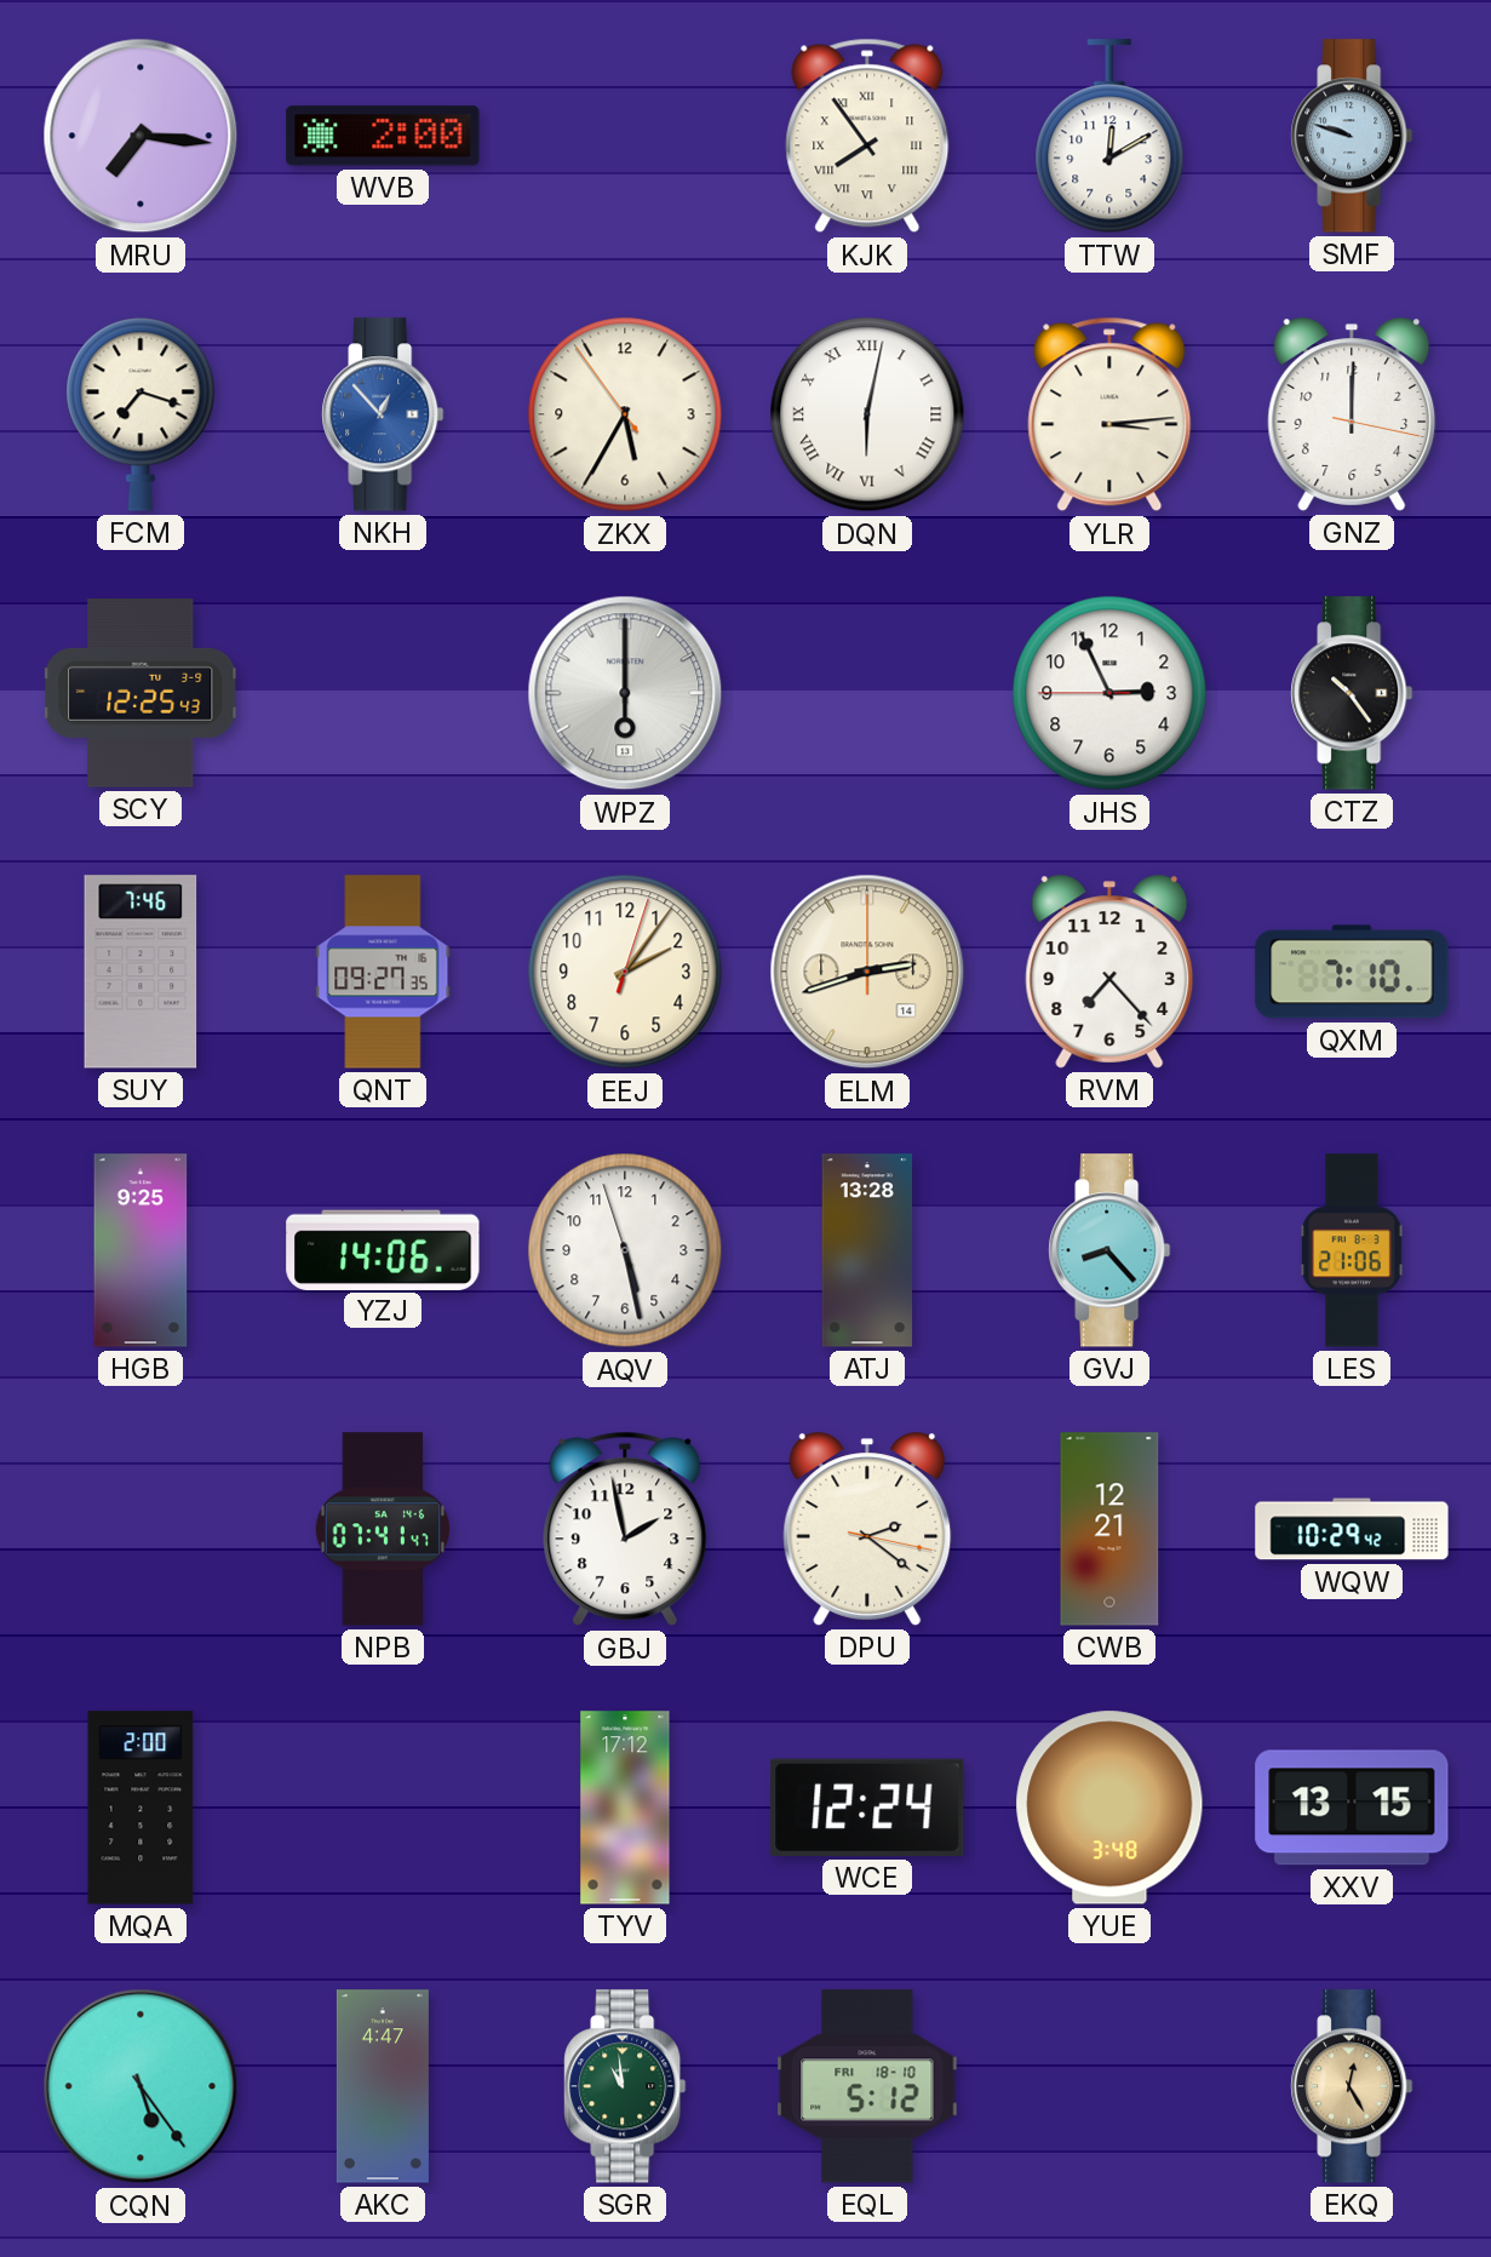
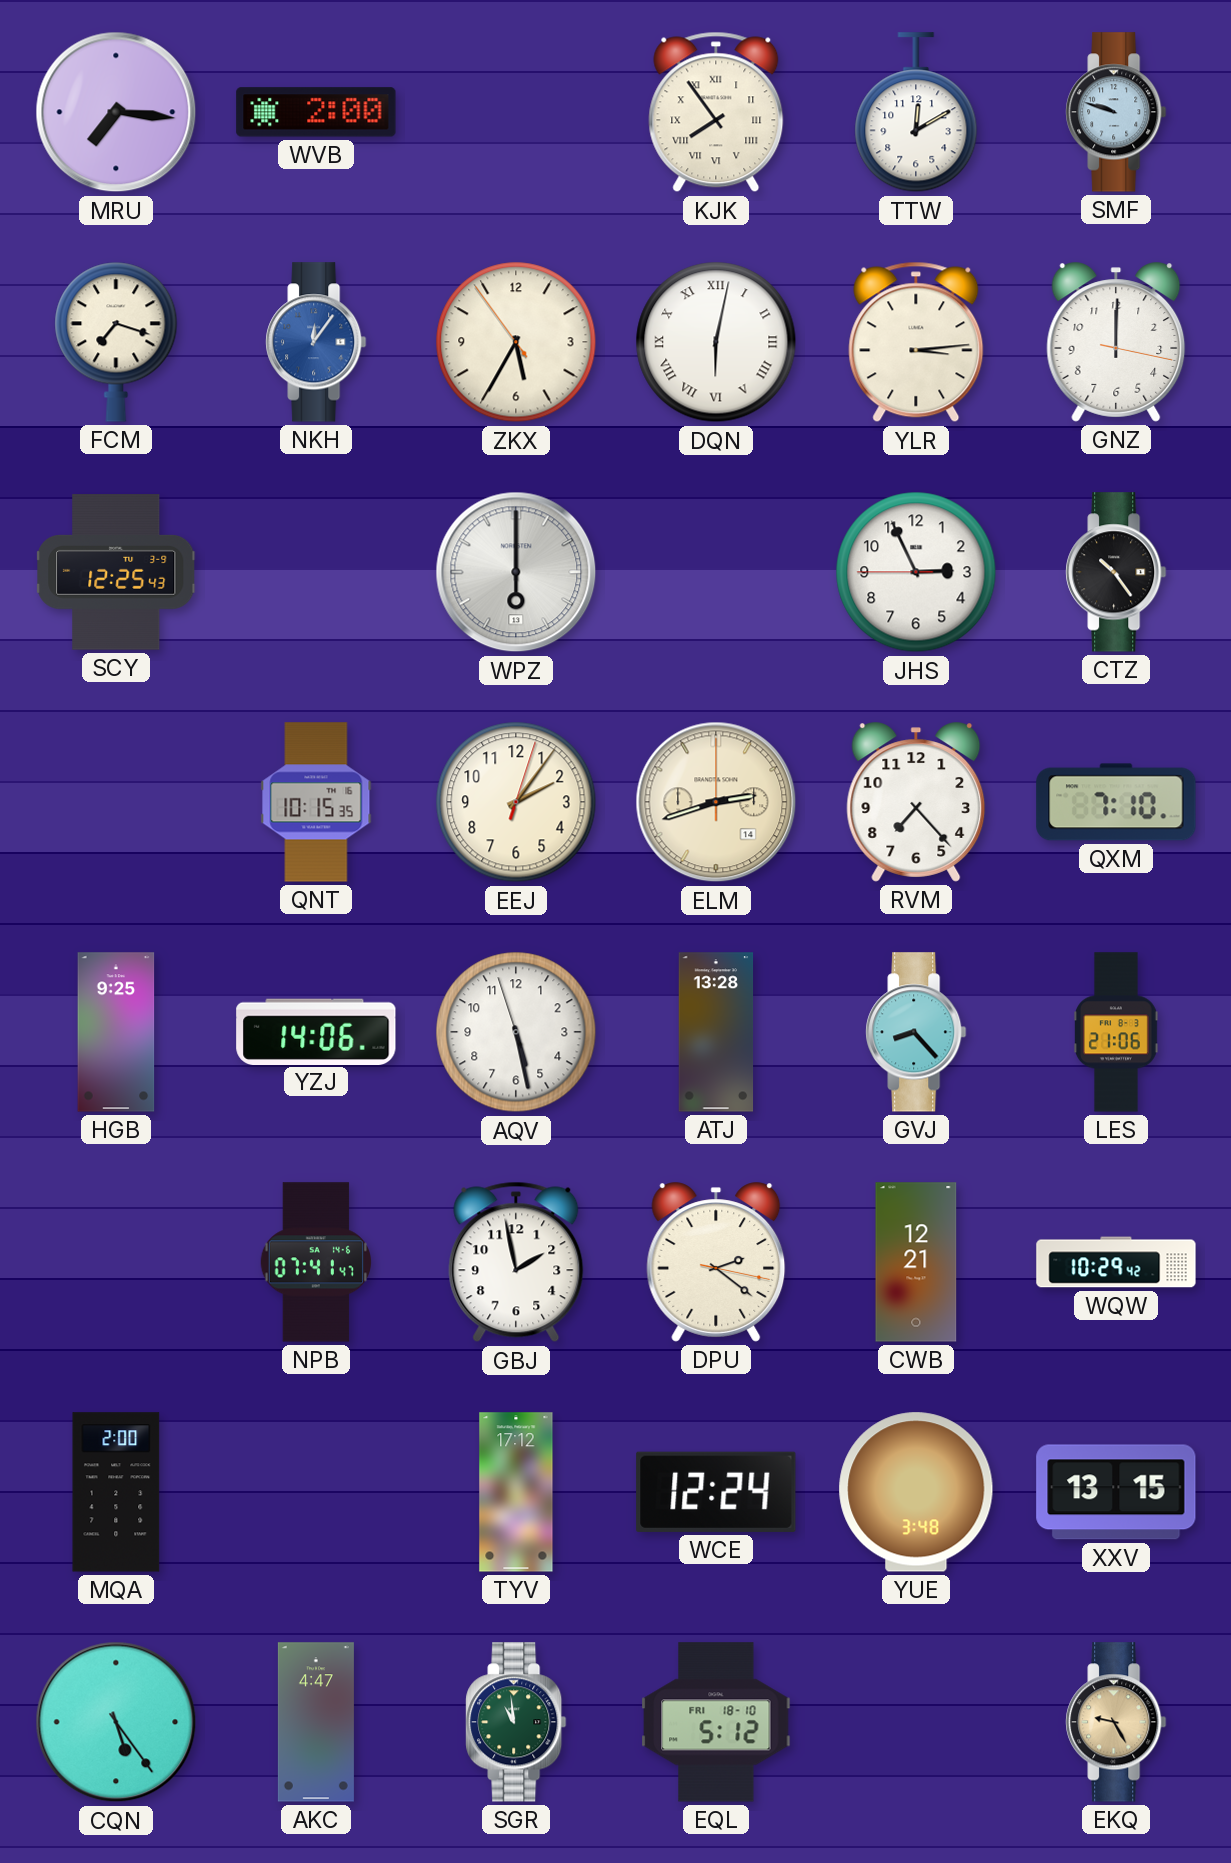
NKH: 12:53 -> 12:06 (316, 342)
SUY: 7:46 -> none (141, 972)
QNT: 09:27 -> 10:15 (316, 802)
EKQ: 12:25 -> 9:25 (1116, 1722)
